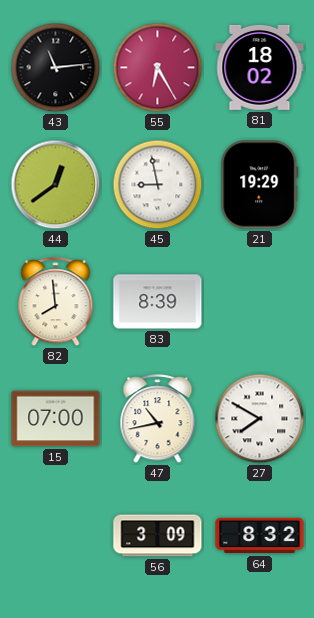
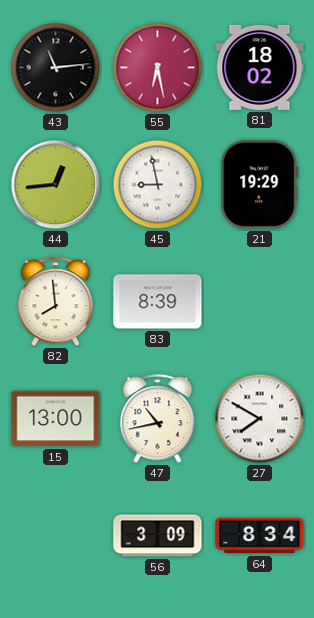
55: 6:25 -> 6:28 (158, 68)
44: 12:39 -> 12:44 (56, 185)
15: 07:00 -> 13:00 (56, 419)
64: 8:32 -> 8:34 (260, 536)
